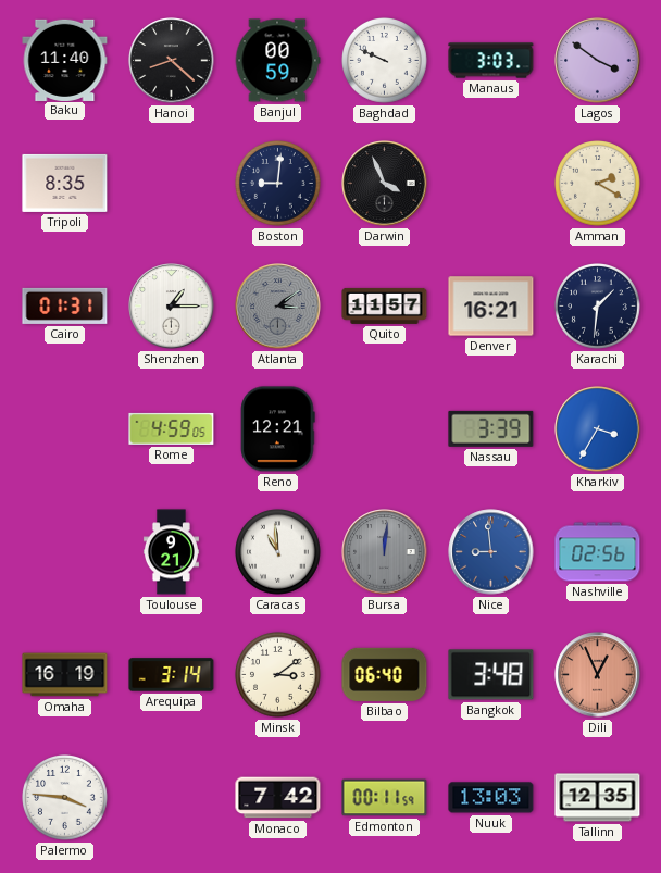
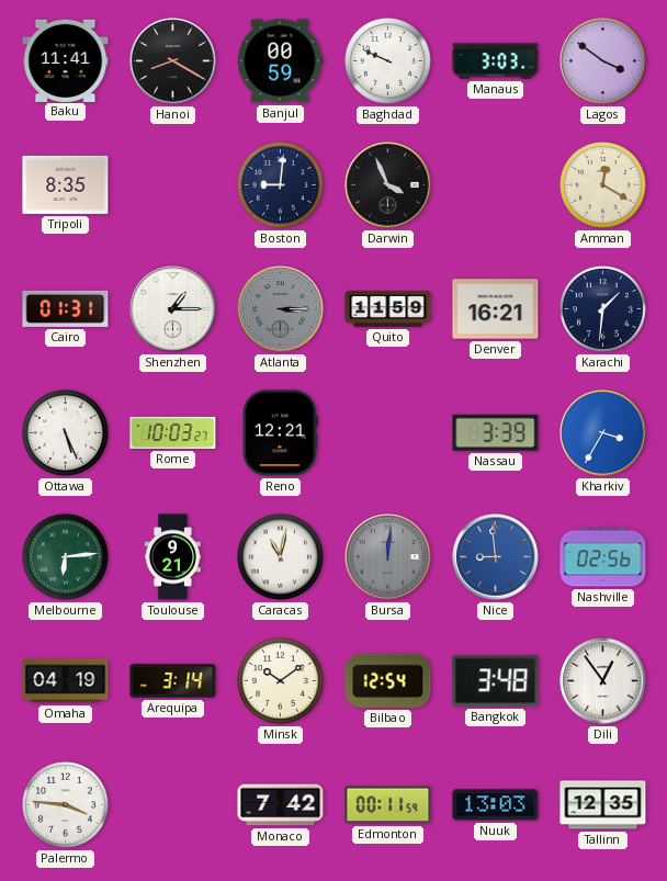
Baku: 11:40 -> 11:41 (66, 60)
Hanoi: 8:22 -> 8:20 (173, 61)
Amman: 2:20 -> 12:20 (603, 185)
Atlanta: 3:09 -> 3:15 (281, 309)
Quito: 11:57 -> 11:59 (388, 308)
Ottawa: none -> 5:26 (66, 433)
Rome: 4:59 -> 10:03 (173, 432)
Melbourne: none -> 6:14 (66, 557)
Caracas: 10:59 -> 11:02 (281, 557)
Omaha: 16:19 -> 04:19 (66, 681)
Minsk: 3:09 -> 10:09 (281, 681)
Bilbao: 06:40 -> 12:54 (388, 680)
Dili: 12:56 -> 12:54 (603, 681)
Dili dial: salmon -> white (603, 681)
